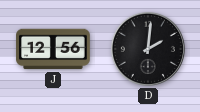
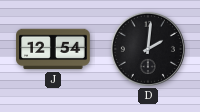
J: 12:56 -> 12:54 (53, 49)
